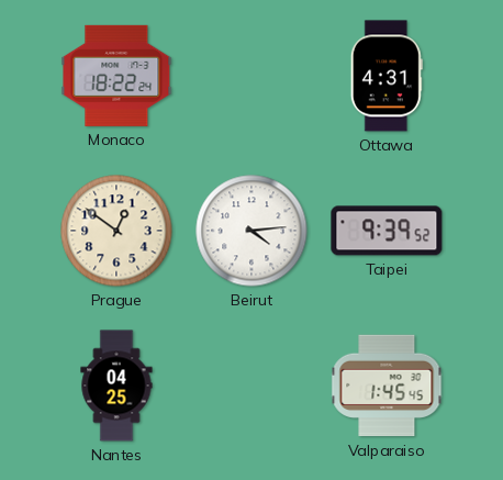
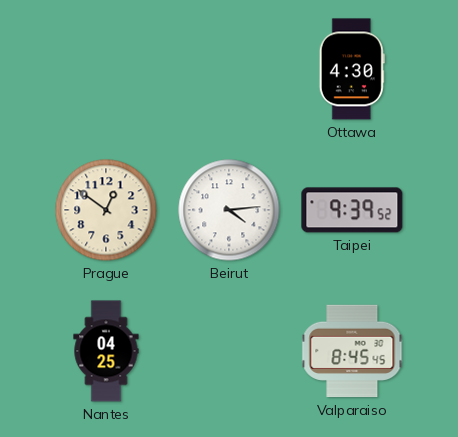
Monaco: 18:22 -> none (116, 76)
Ottawa: 4:31 -> 4:30 (352, 69)
Valparaiso: 1:45 -> 8:45 (352, 351)
